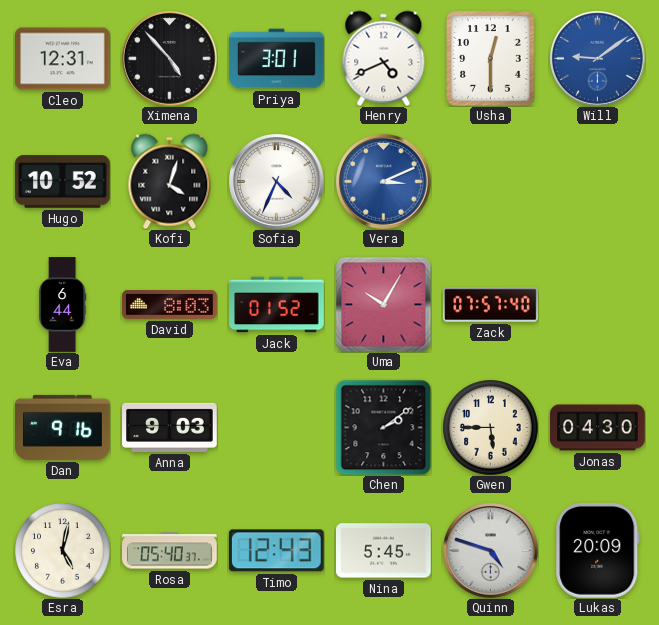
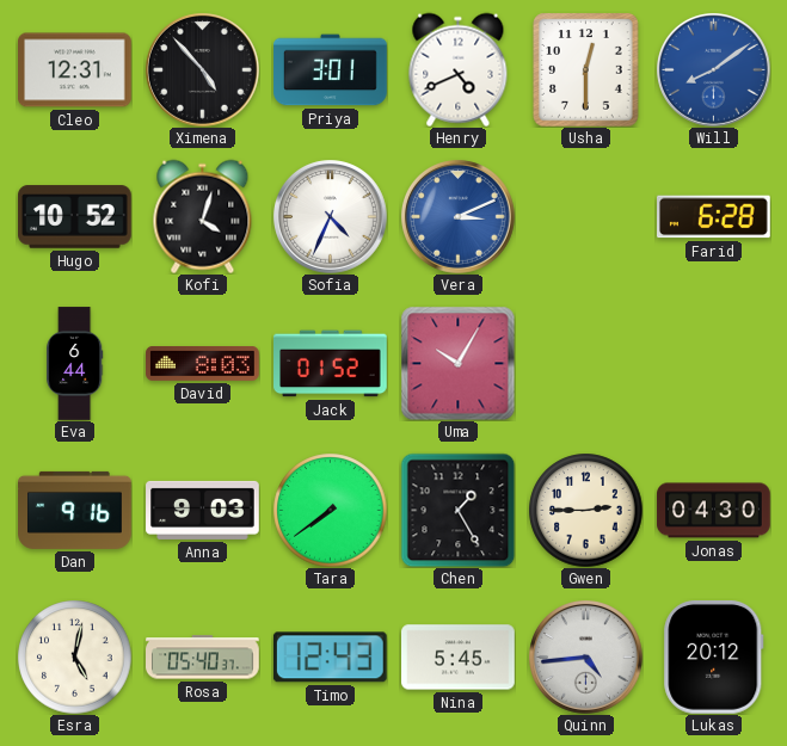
Will: 9:09 -> 8:09 (714, 70)
Farid: none -> 6:28 (714, 217)
Zack: 07:57 -> none (491, 305)
Tara: none -> 7:39 (330, 510)
Chen: 2:09 -> 1:25 (457, 510)
Gwen: 5:45 -> 2:45 (585, 510)
Quinn: 4:48 -> 4:44 (586, 658)
Lukas: 20:09 -> 20:12 (714, 658)
